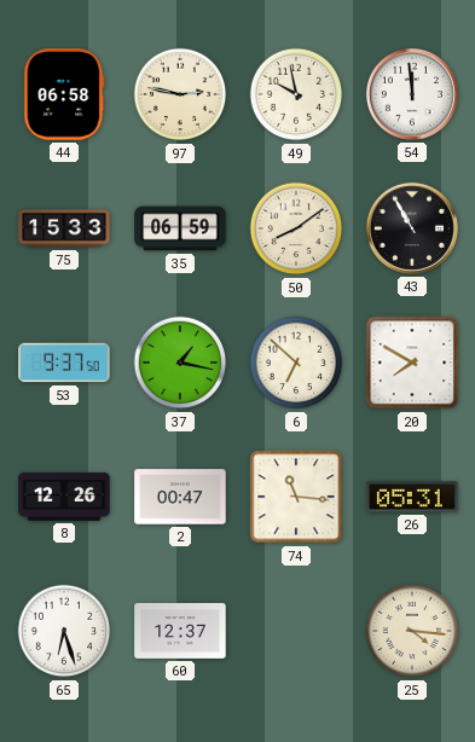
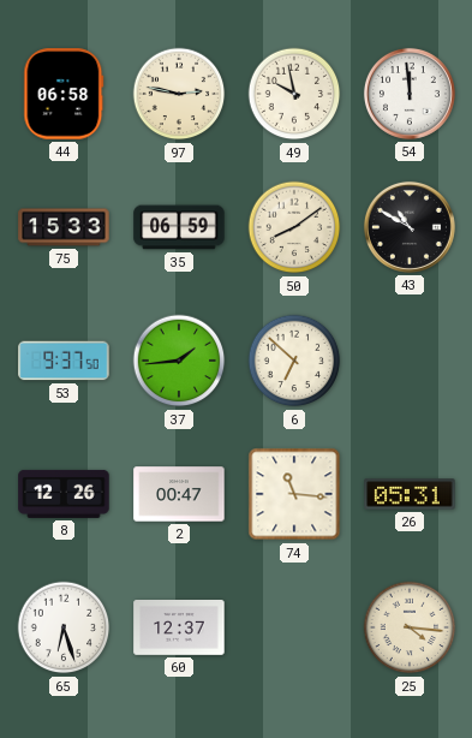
43: 10:55 -> 10:50 (410, 227)
37: 1:17 -> 1:44 (179, 361)
20: 7:50 -> none (412, 363)
